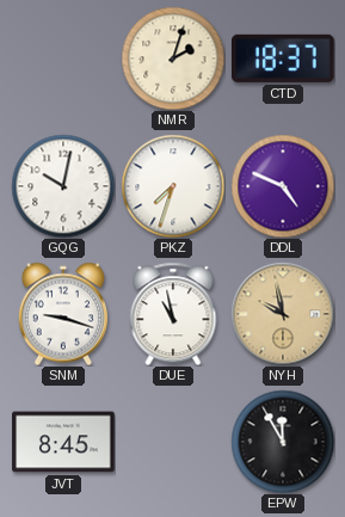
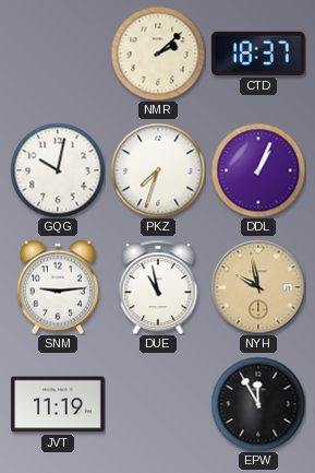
NMR: 2:03 -> 2:08 (158, 54)
DDL: 4:49 -> 1:04 (258, 170)
SNM: 9:18 -> 9:14 (58, 287)
JVT: 8:45 -> 11:19 (58, 404)
